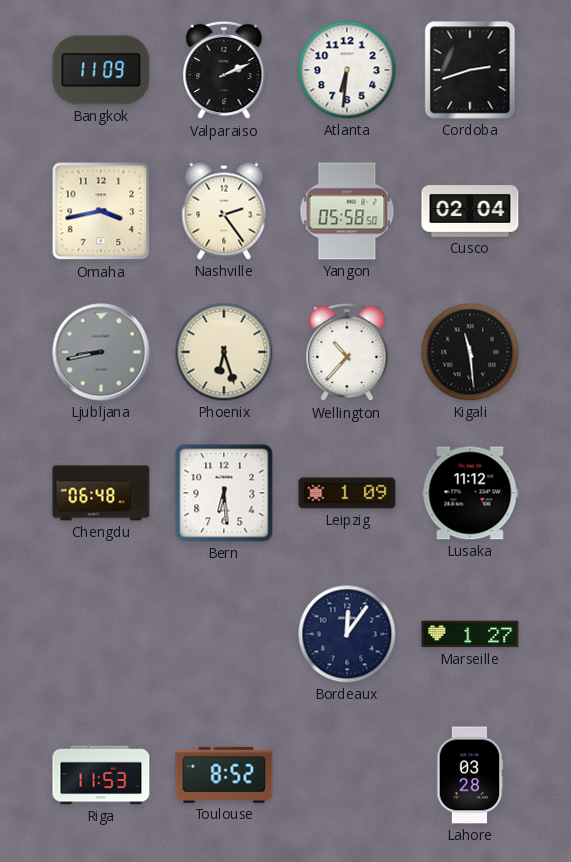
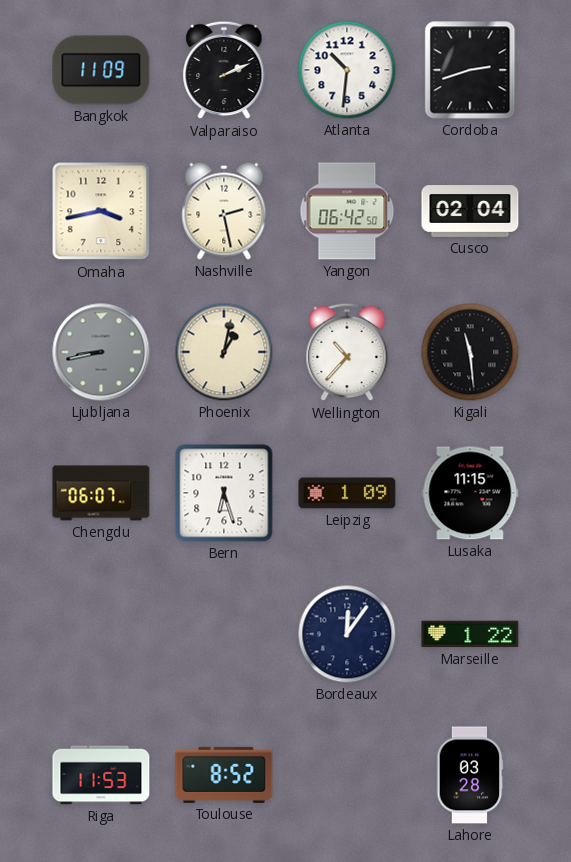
Atlanta: 6:31 -> 10:31 (347, 70)
Nashville: 2:24 -> 2:28 (224, 211)
Yangon: 05:58 -> 06:42 (347, 211)
Phoenix: 6:27 -> 1:02 (224, 352)
Chengdu: 06:48 -> 06:07 (101, 493)
Bern: 6:29 -> 6:27 (224, 493)
Lusaka: 11:12 -> 11:15 (470, 493)
Marseille: 1:27 -> 1:22 (470, 634)
